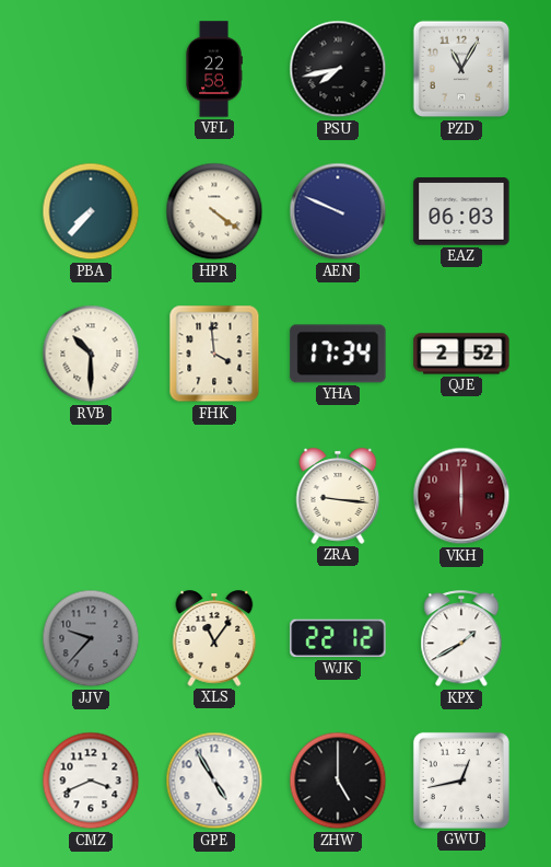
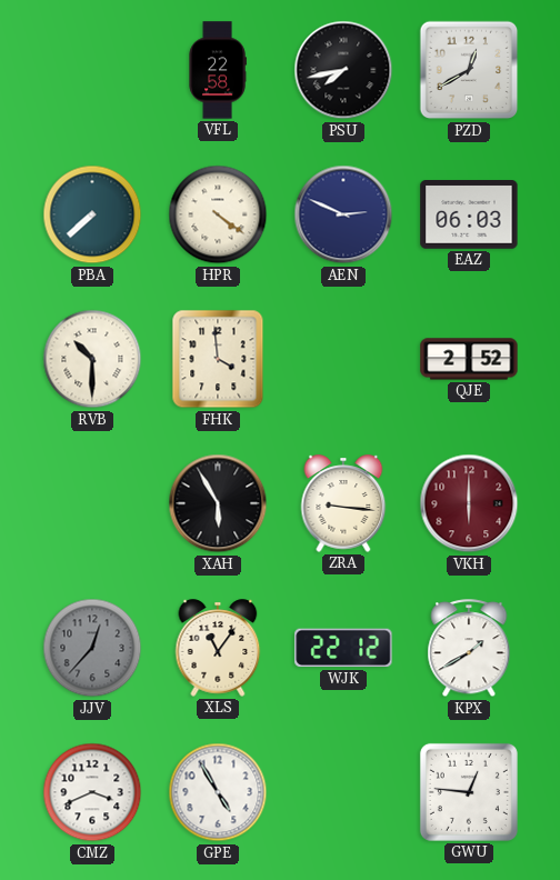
PZD: 11:05 -> 12:40 (469, 70)
PBA: 7:37 -> 7:38 (92, 214)
AEN: 9:49 -> 2:49 (343, 214)
YHA: 17:34 -> none (338, 354)
XAH: none -> 5:55 (218, 503)
JJV: 9:37 -> 12:37 (92, 648)
ZHW: 5:00 -> none (338, 781)
GWU: 12:43 -> 12:46 (469, 792)
